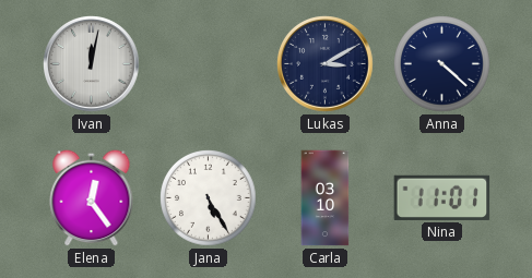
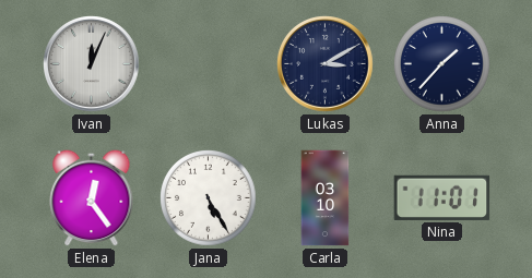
Ivan: 12:02 -> 12:04 (92, 64)
Anna: 4:22 -> 1:37 (442, 64)
